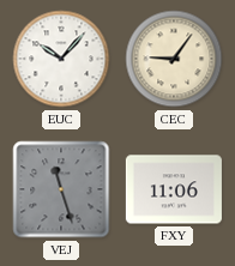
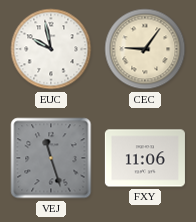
EUC: 10:07 -> 9:58 (51, 49)
